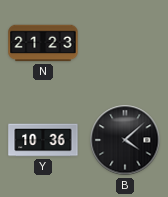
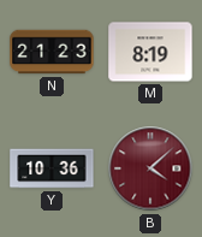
M: none -> 8:19 (150, 52)
B dial: black -> burgundy (150, 168)
